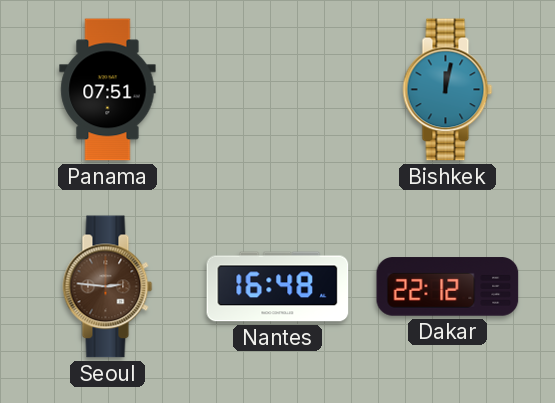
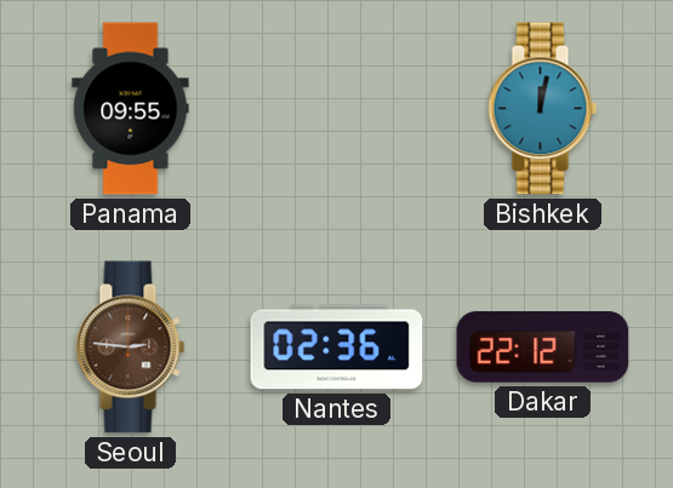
Panama: 07:51 -> 09:55 (131, 109)
Nantes: 16:48 -> 02:36 (337, 348)
